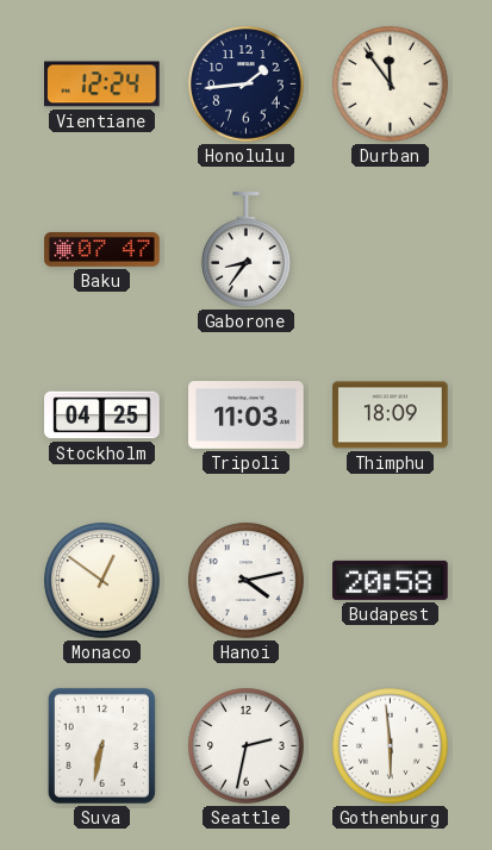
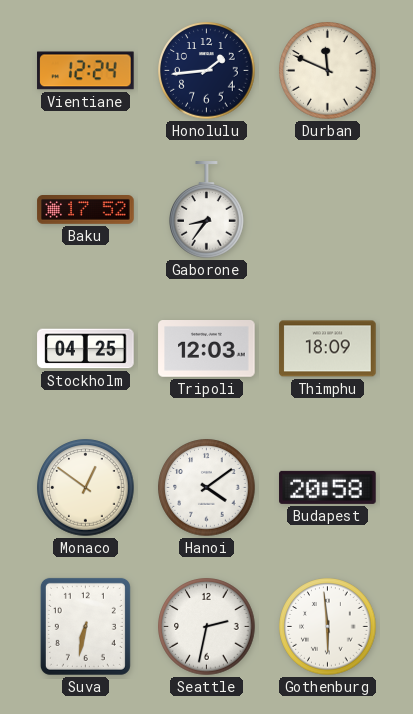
Durban: 11:54 -> 11:49 (328, 71)
Baku: 07:47 -> 17:52 (86, 210)
Tripoli: 11:03 -> 12:03 (207, 349)
Hanoi: 4:13 -> 4:09 (207, 488)
